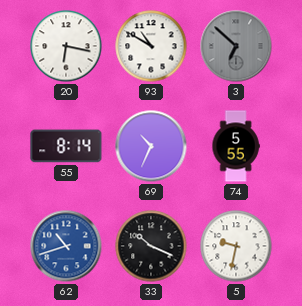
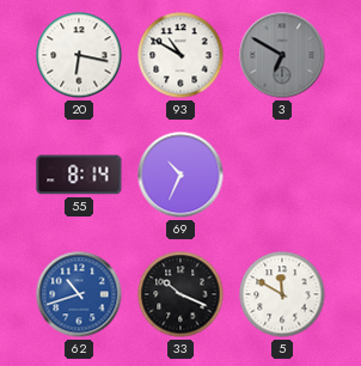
3: 6:52 -> 6:50 (282, 55)
74: 5:55 -> none (236, 146)
5: 9:32 -> 11:50 (282, 294)
